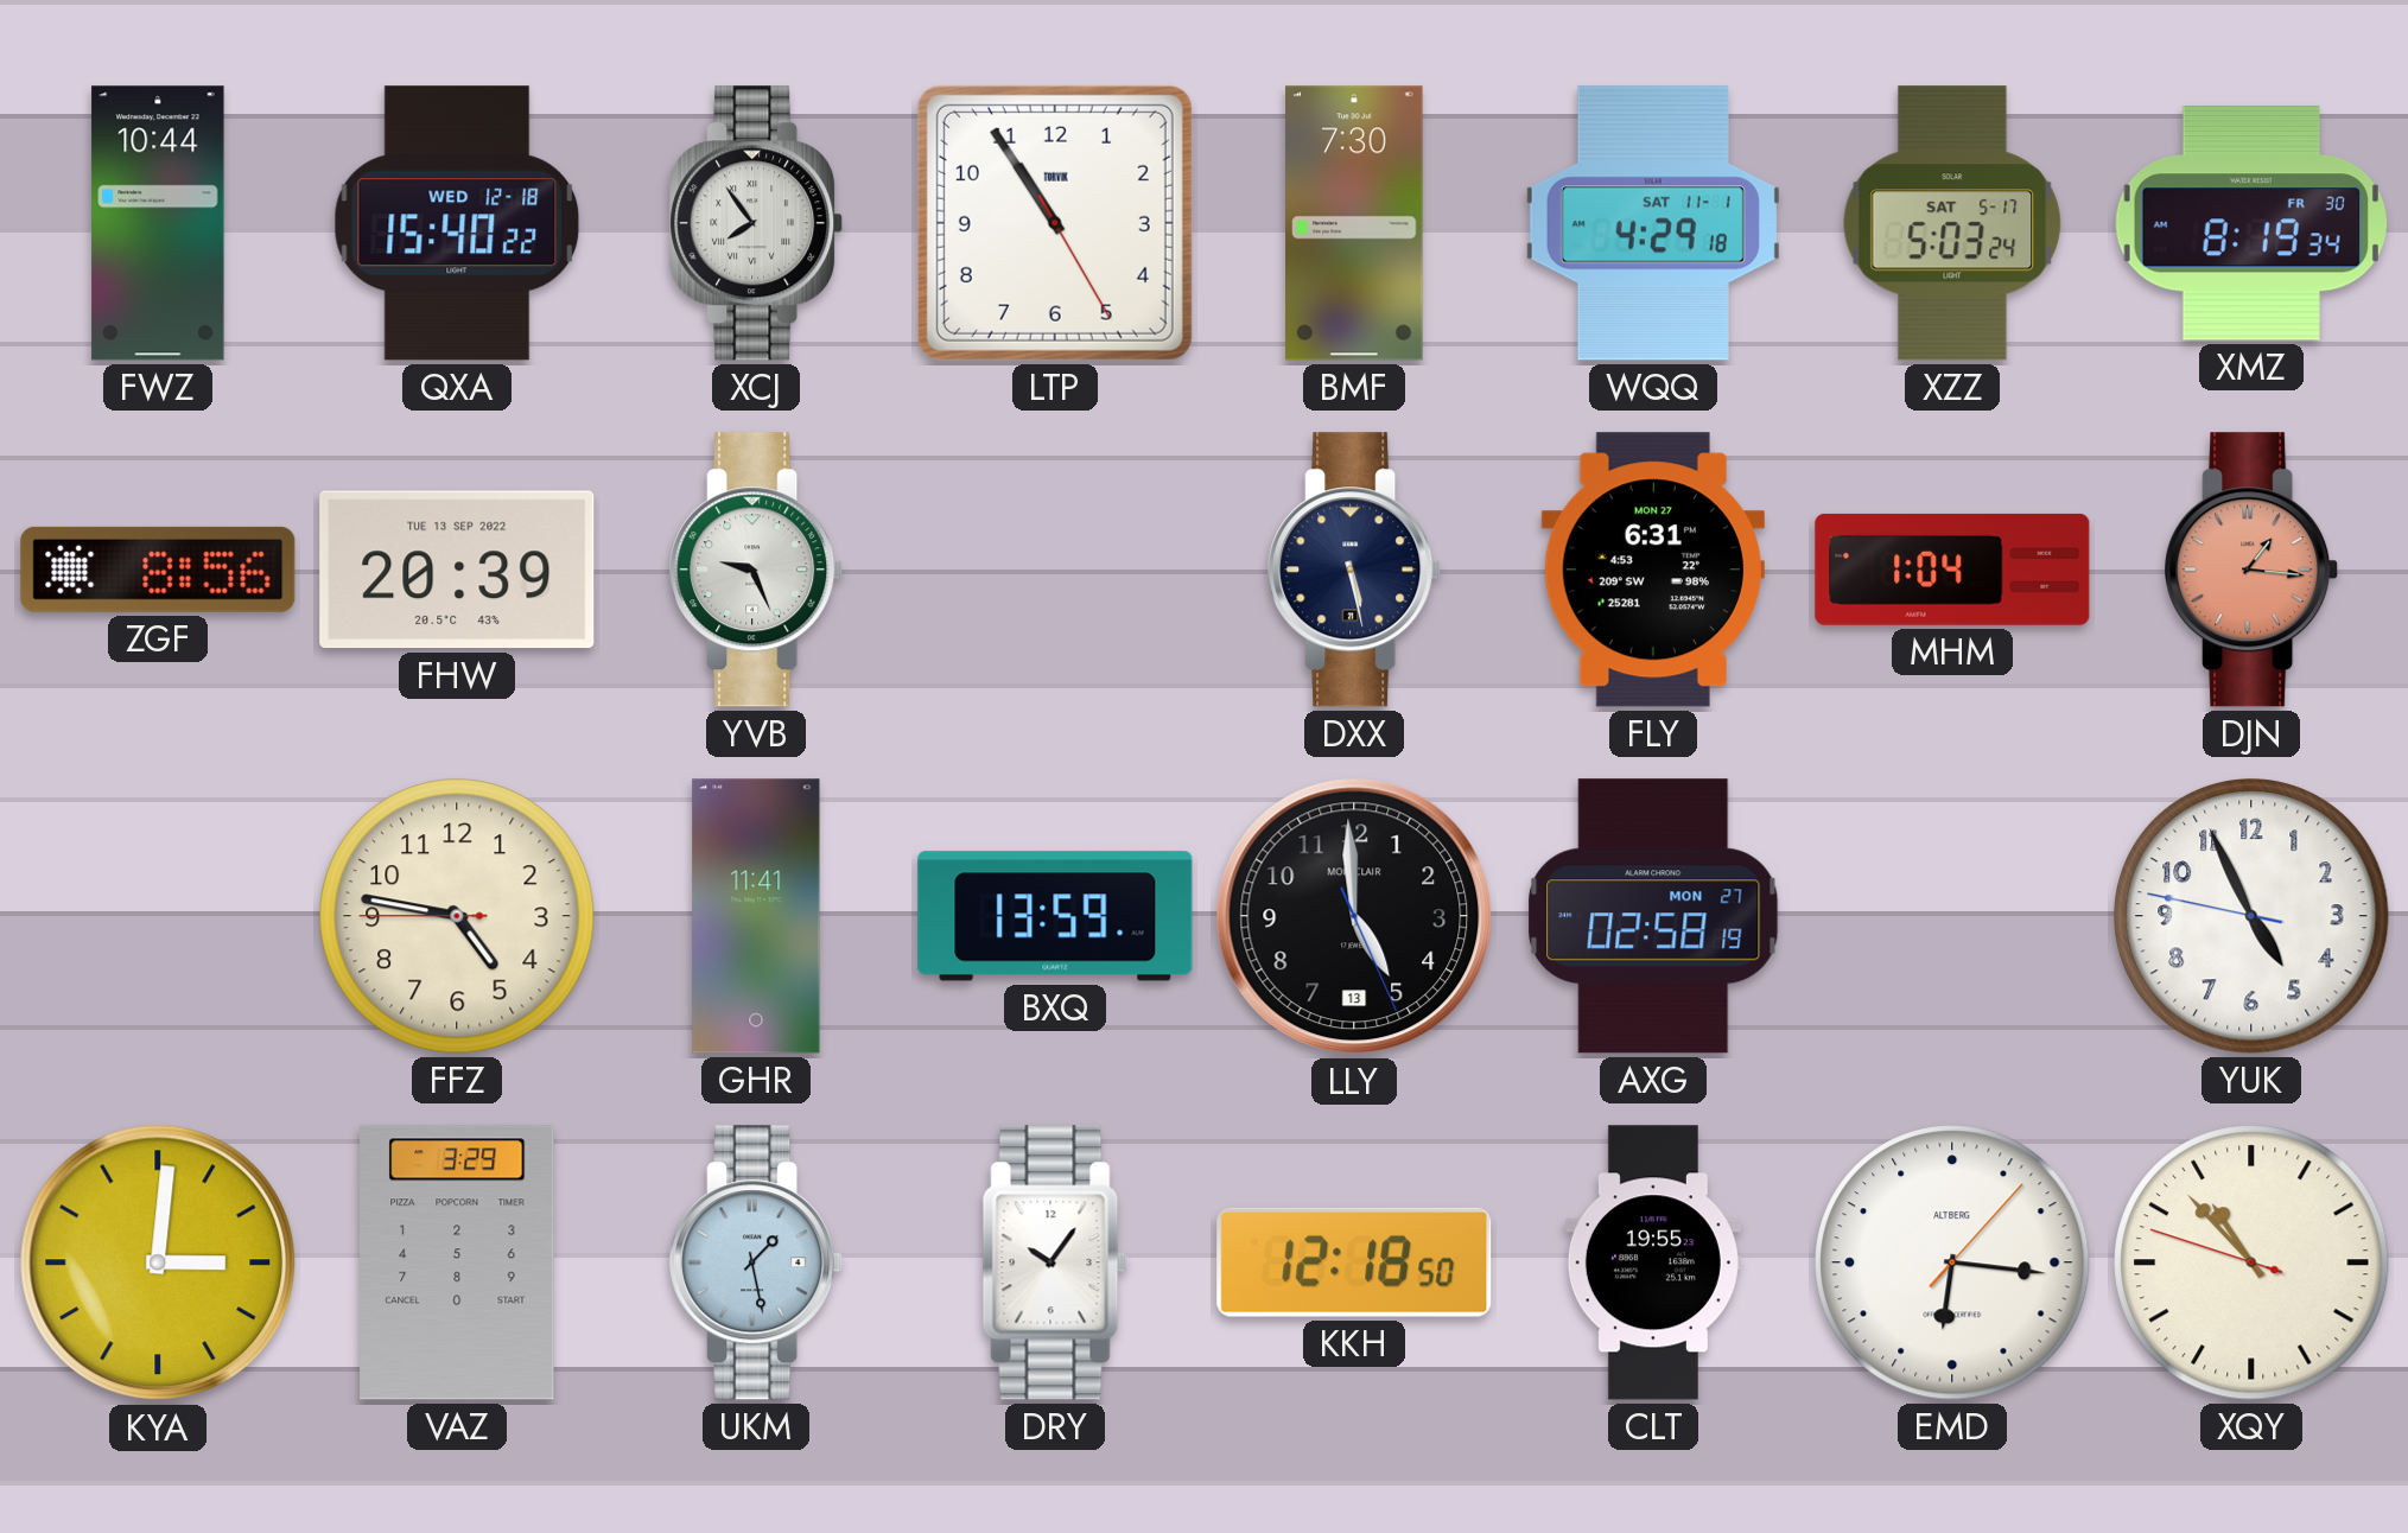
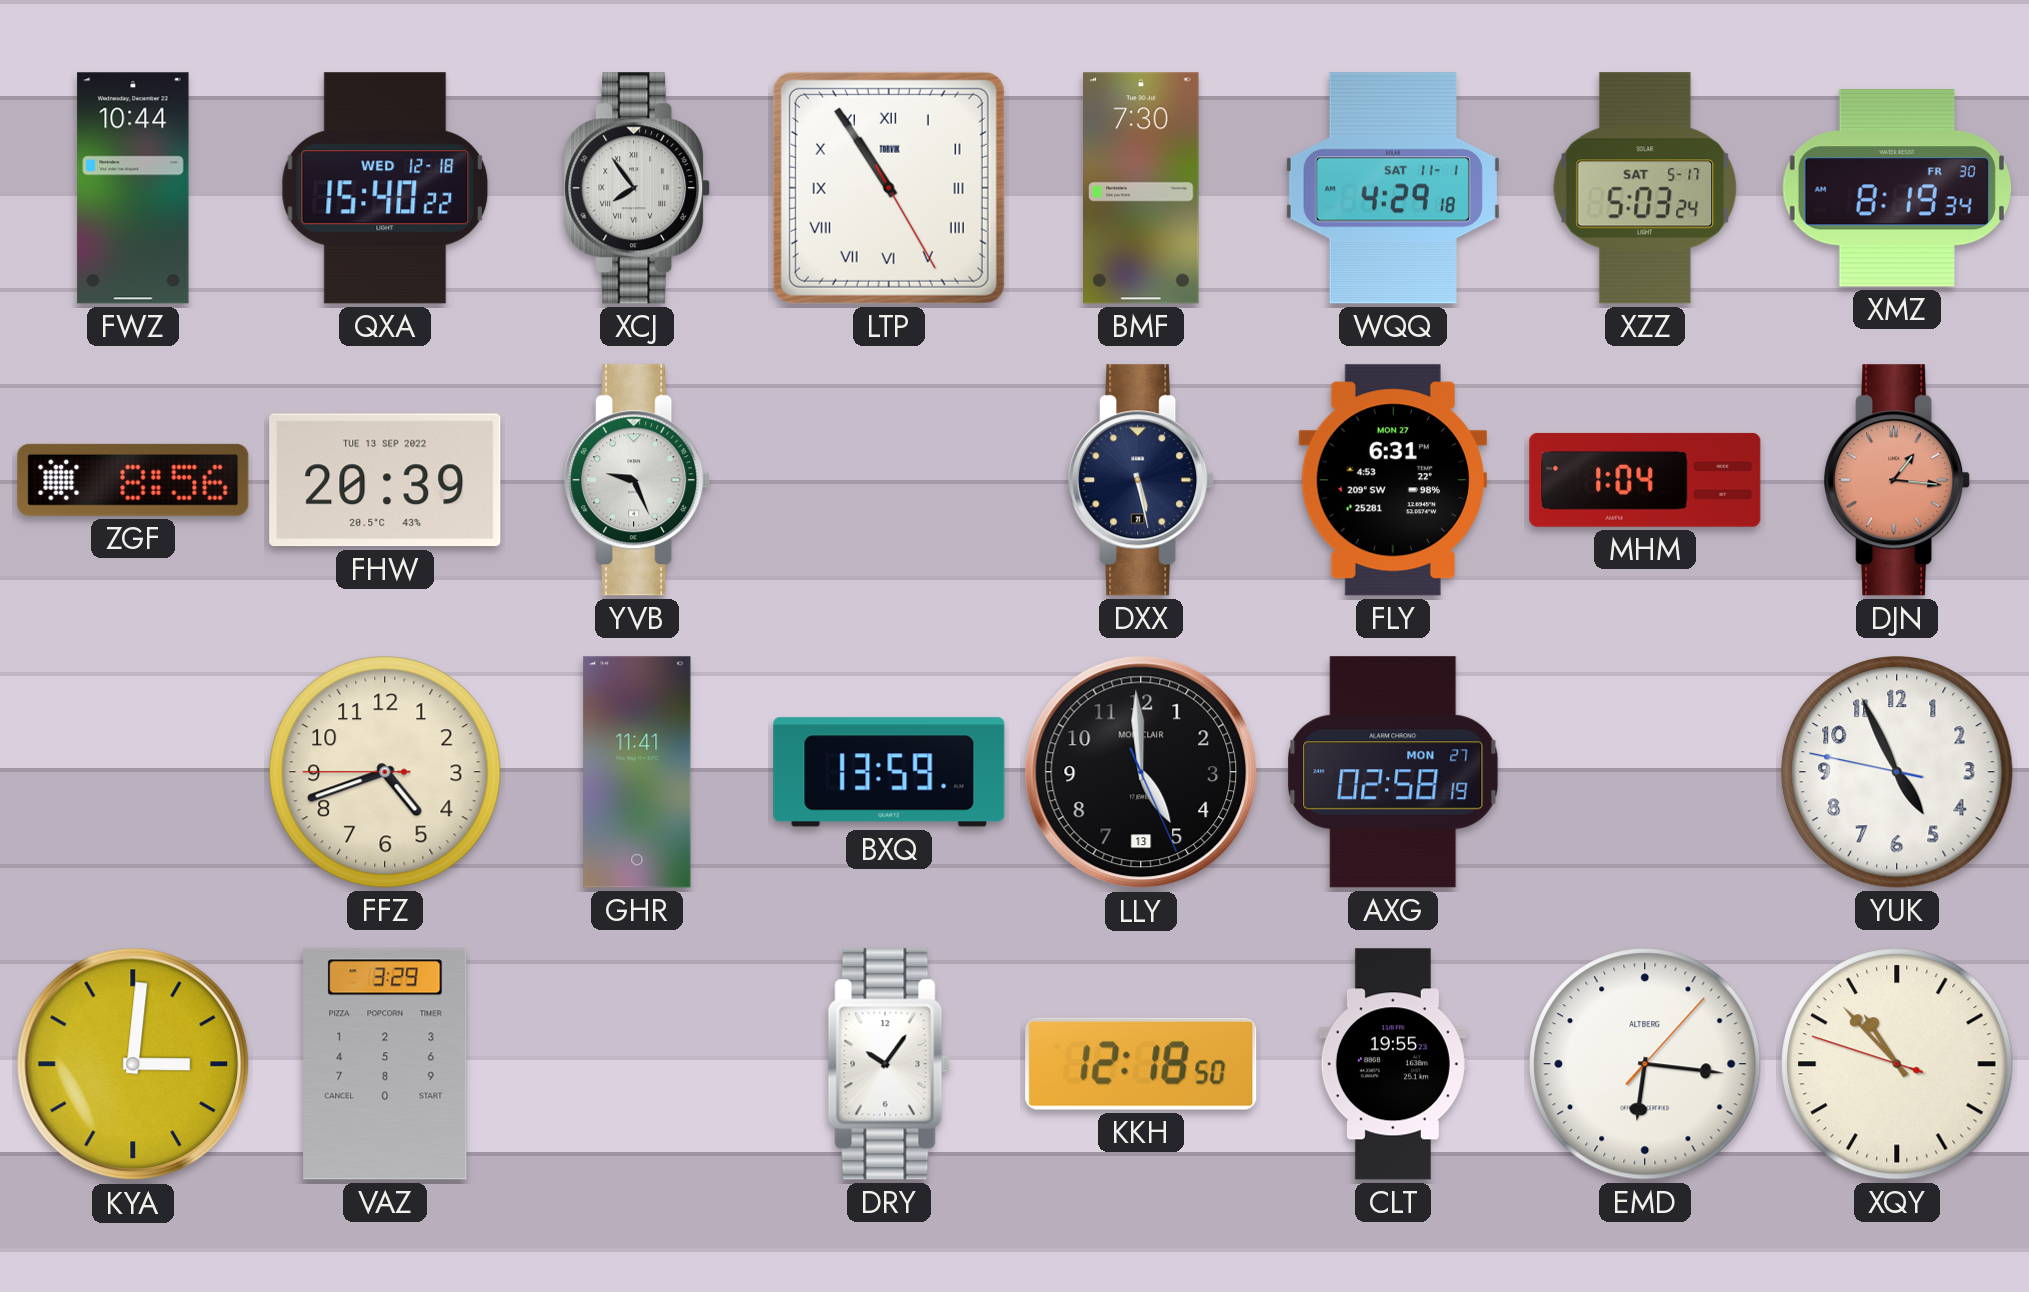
LTP numerals: Arabic -> Roman (889, 188)
FFZ: 4:46 -> 4:41 (385, 772)
UKM: 1:28 -> none (757, 1262)
